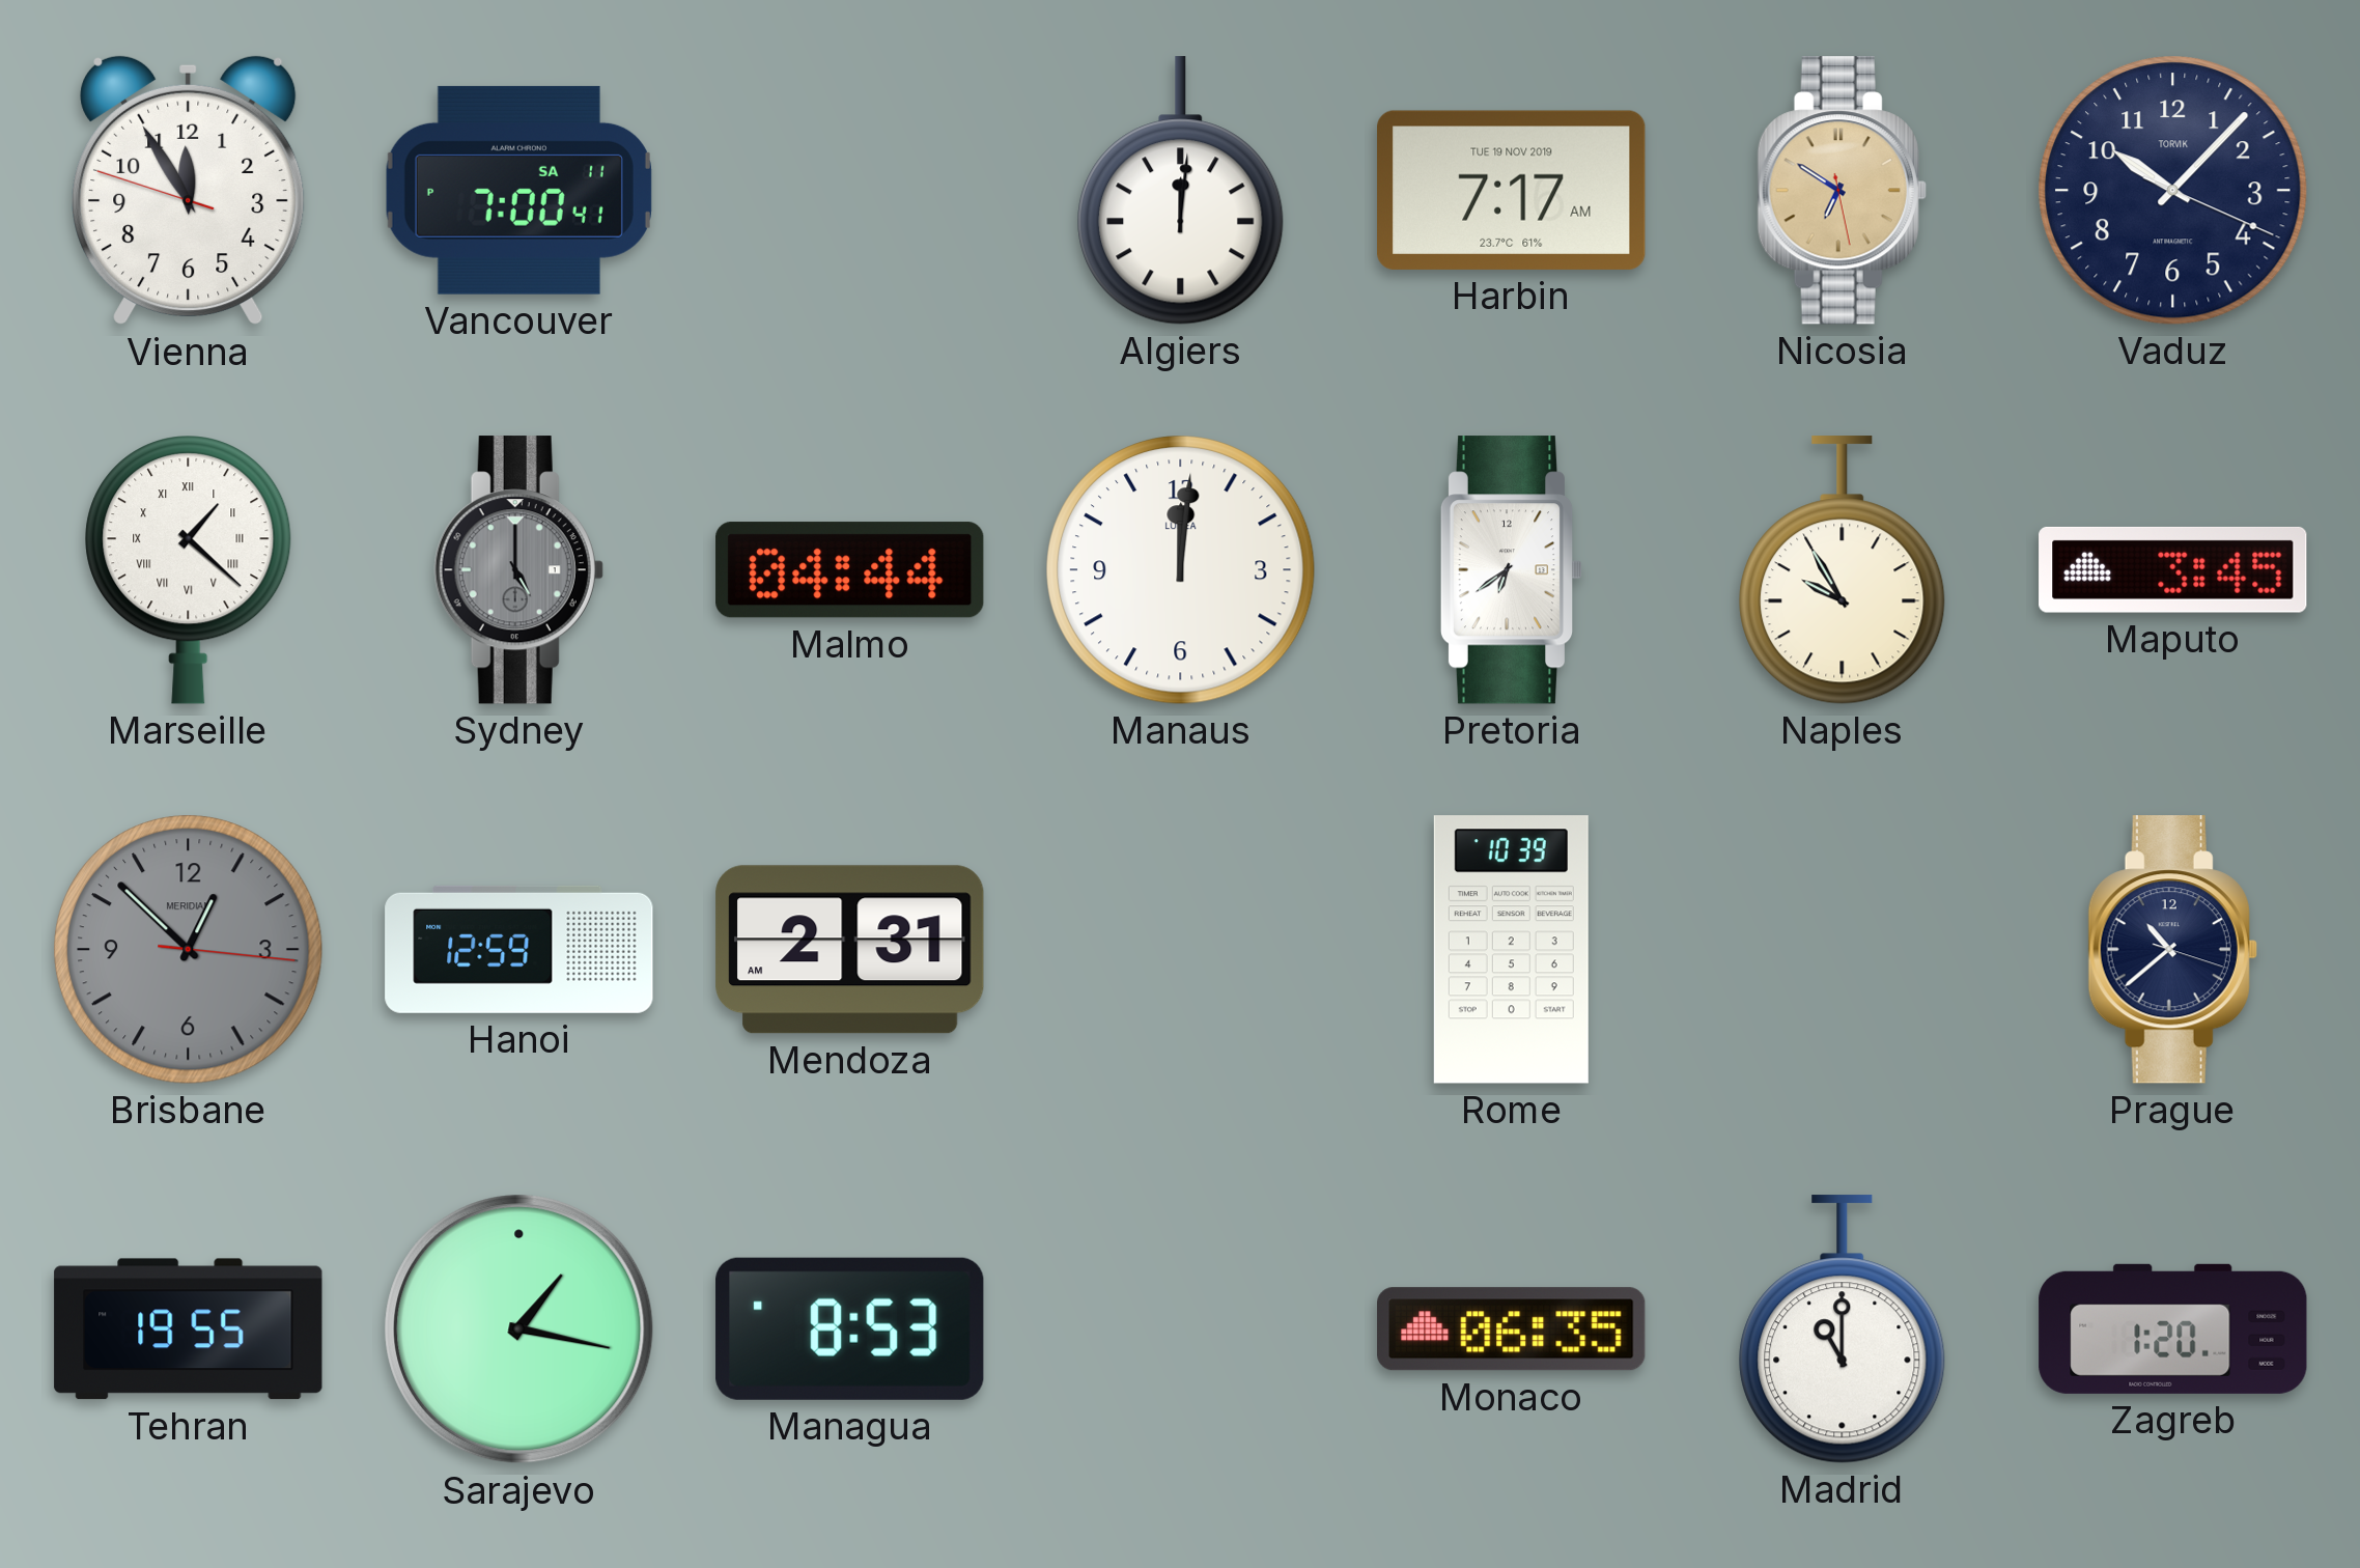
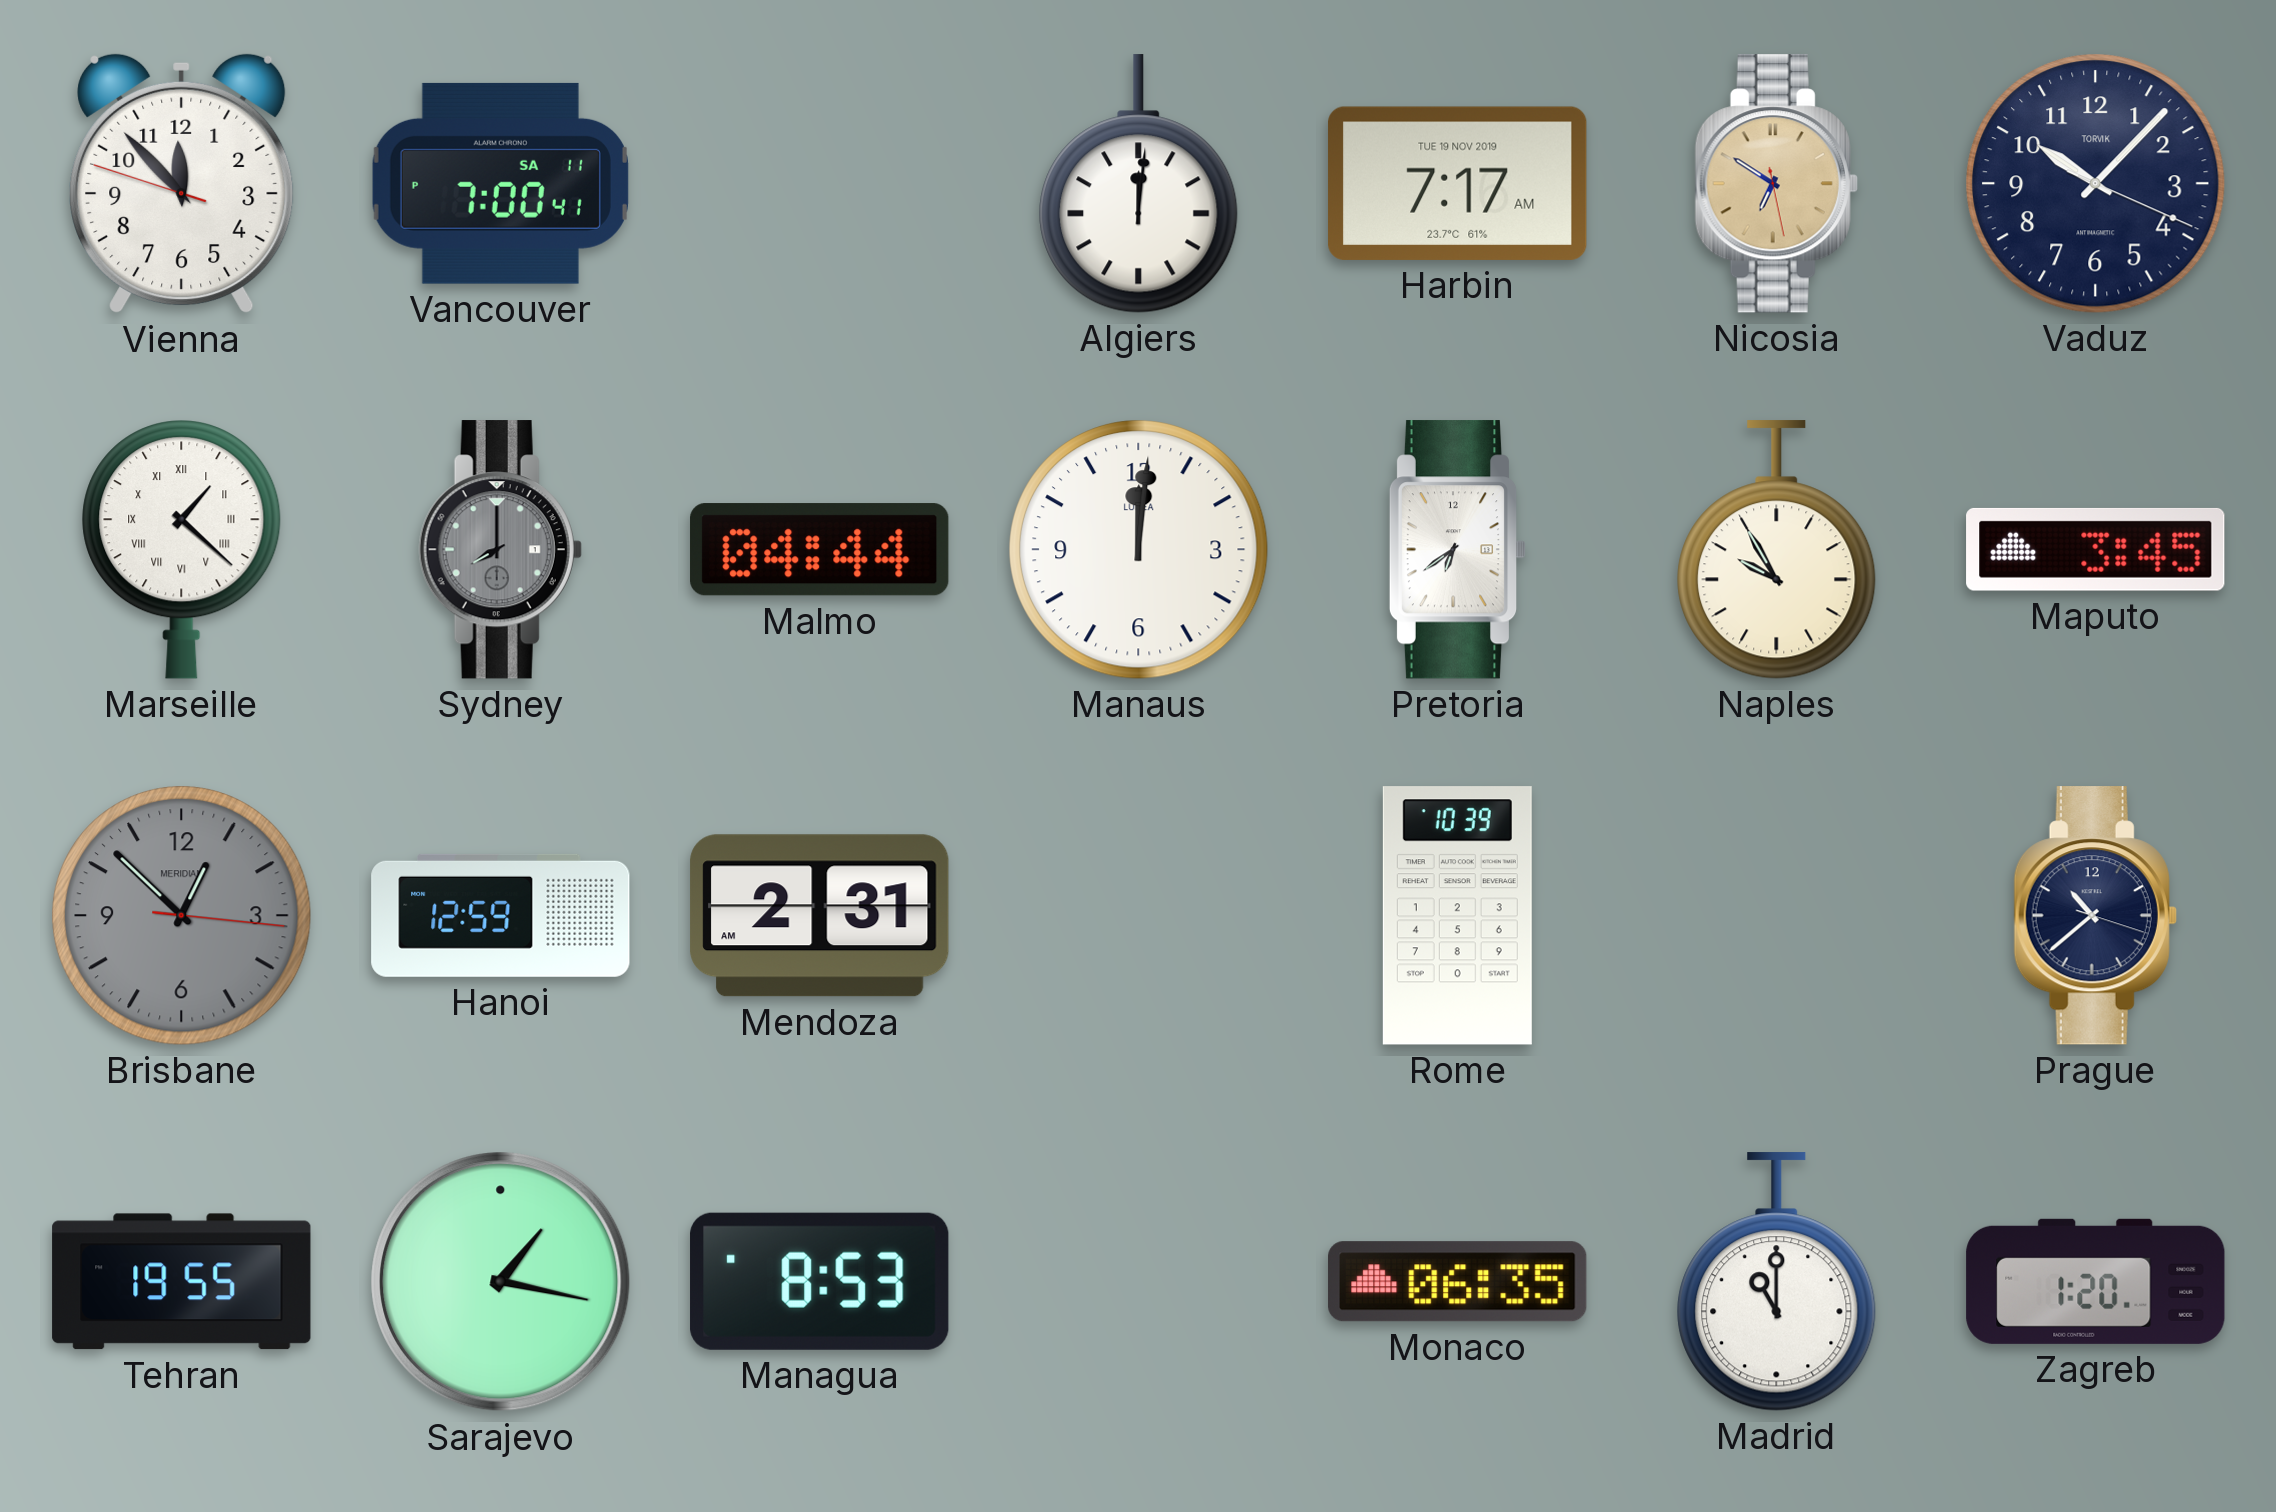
Vienna: 11:54 -> 11:52 (182, 184)
Sydney: 5:00 -> 8:00 (500, 550)
